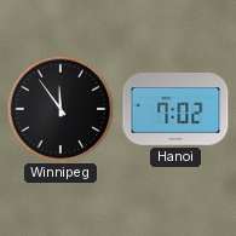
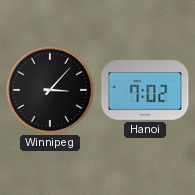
Winnipeg: 11:54 -> 3:07 (50, 90)
